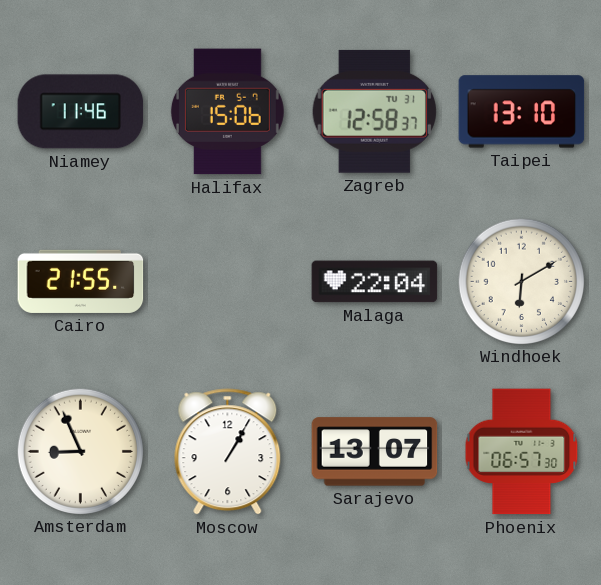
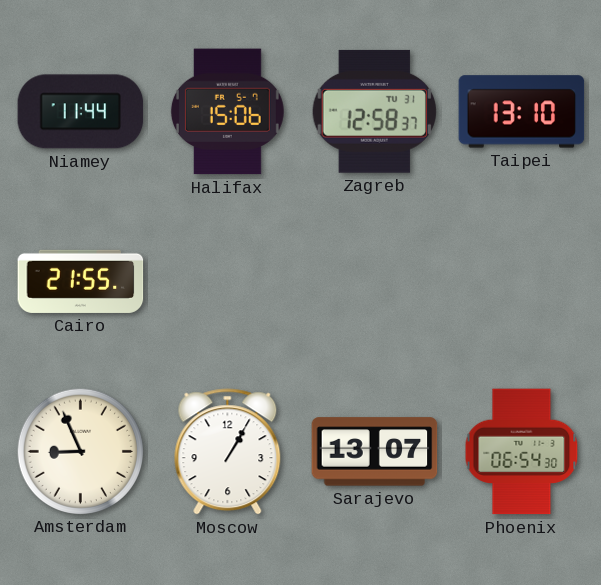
Niamey: 11:46 -> 11:44 (81, 112)
Malaga: 22:04 -> none (375, 282)
Windhoek: 6:10 -> none (521, 281)
Phoenix: 06:57 -> 06:54 (522, 452)
